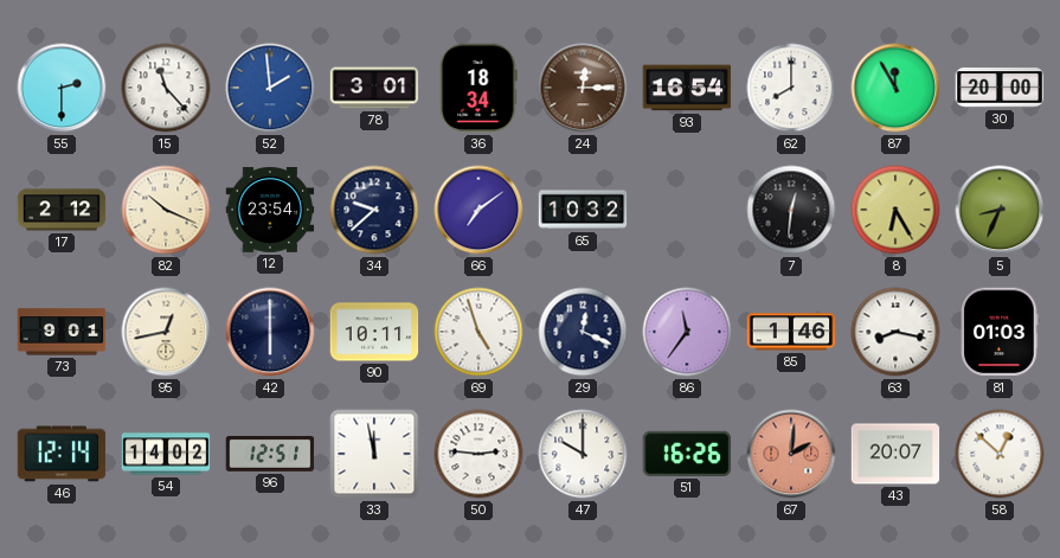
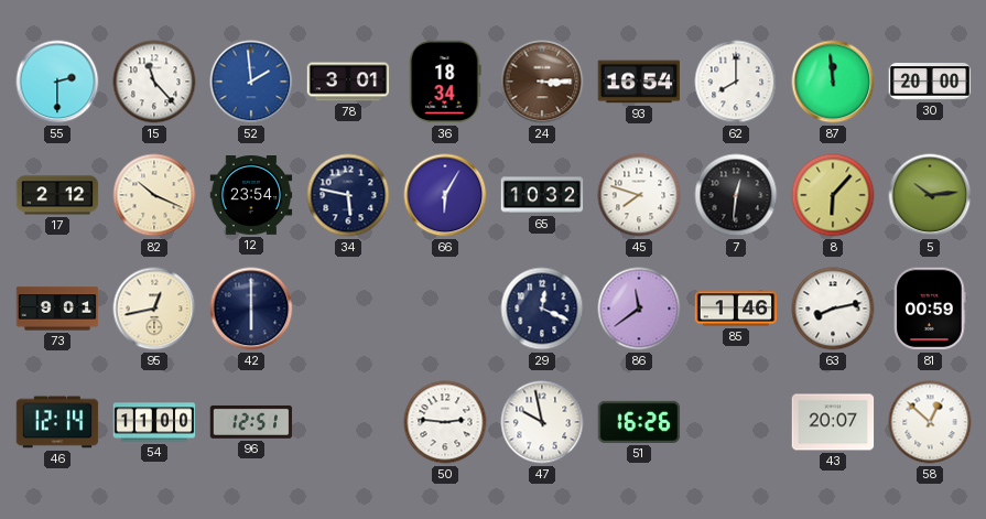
24: 12:15 -> 3:15 (542, 82)
87: 11:55 -> 11:59 (833, 82)
34: 9:38 -> 5:47 (348, 195)
66: 7:09 -> 6:05 (445, 195)
45: none -> 7:48 (639, 195)
8: 6:25 -> 6:07 (833, 195)
5: 8:34 -> 10:14 (930, 195)
90: 10:11 -> none (374, 332)
69: 4:57 -> none (478, 332)
86: 11:36 -> 11:39 (639, 309)
63: 8:17 -> 8:13 (833, 309)
81: 01:03 -> 00:59 (930, 309)
54: 14:02 -> 11:00 (154, 422)
33: 11:58 -> none (374, 454)
47: 10:00 -> 9:58 (542, 422)
67: 2:01 -> none (791, 454)
